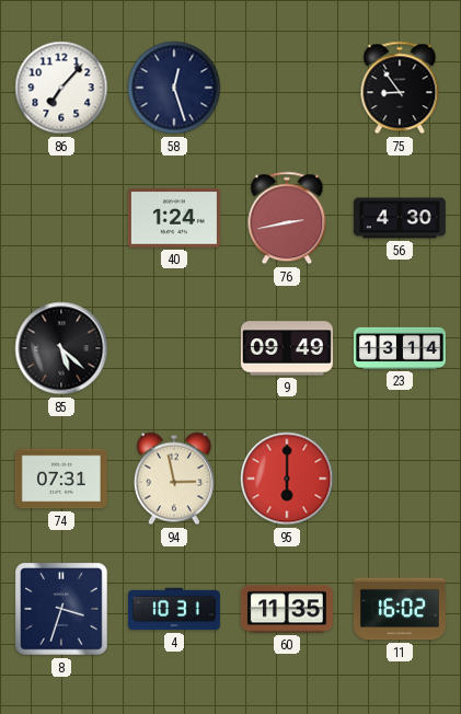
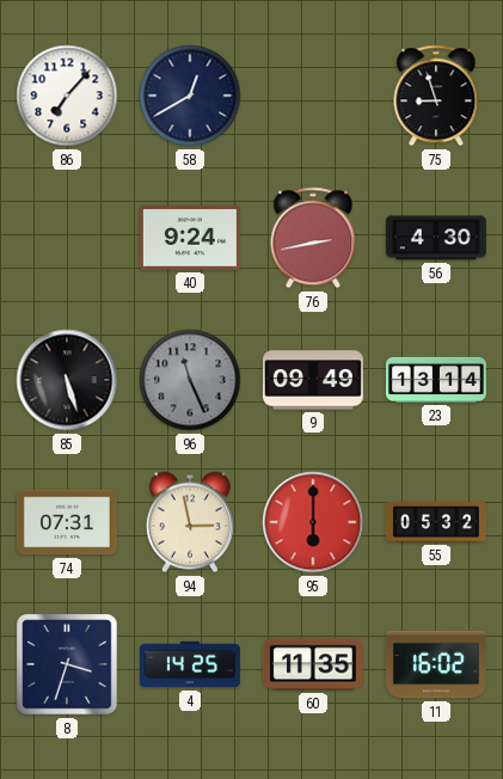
58: 12:27 -> 12:40 (190, 96)
75: 8:54 -> 8:57 (436, 96)
40: 1:24 -> 9:24 (190, 238)
85: 5:22 -> 5:27 (67, 380)
96: none -> 11:26 (190, 380)
55: none -> 05:32 (436, 522)
4: 10:31 -> 14:25 (190, 664)
